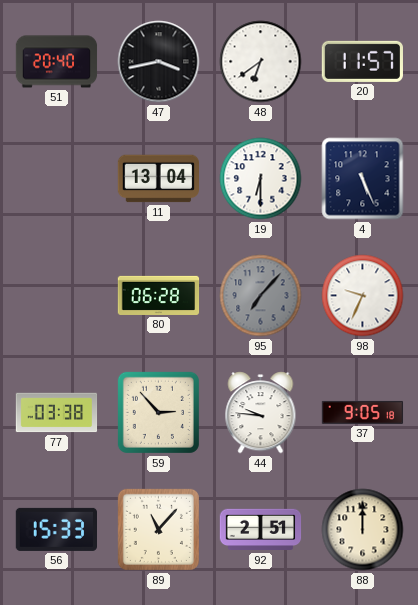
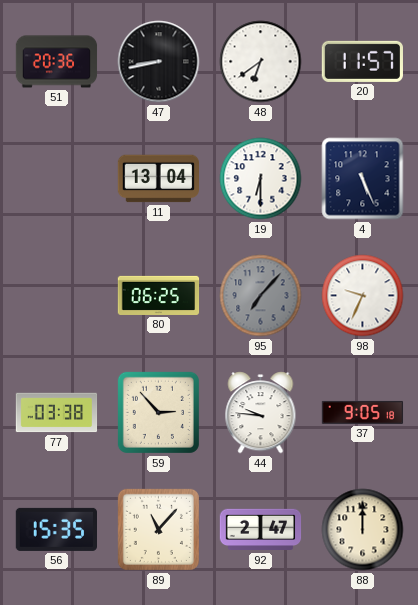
51: 20:40 -> 20:36 (57, 62)
47: 3:43 -> 8:43 (159, 62)
80: 06:28 -> 06:25 (159, 295)
56: 15:33 -> 15:35 (56, 529)
92: 2:51 -> 2:47 (261, 530)
